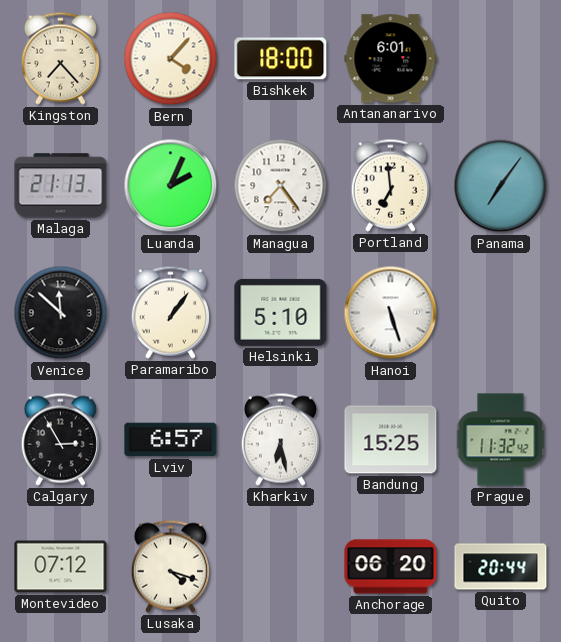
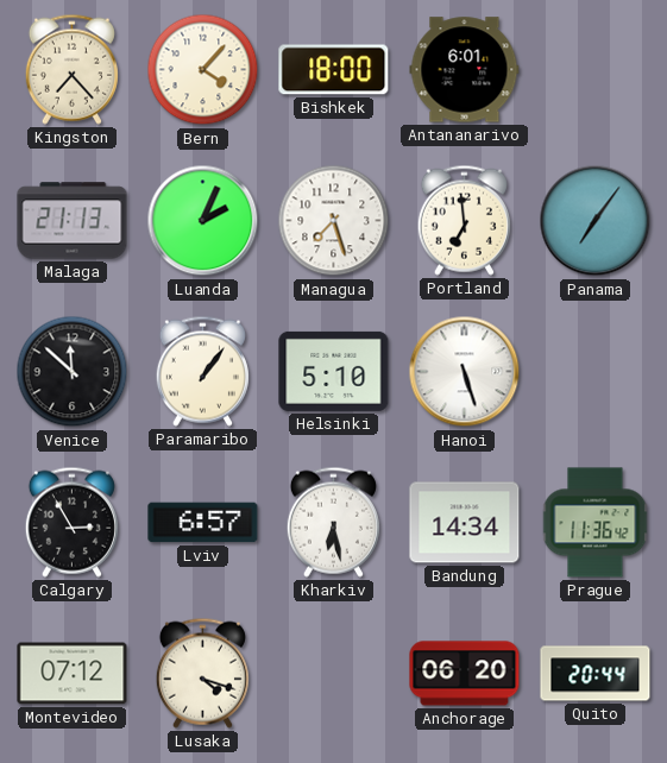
Managua: 7:24 -> 7:27 (334, 221)
Bandung: 15:25 -> 14:34 (465, 523)
Prague: 11:32 -> 11:36 (596, 523)
